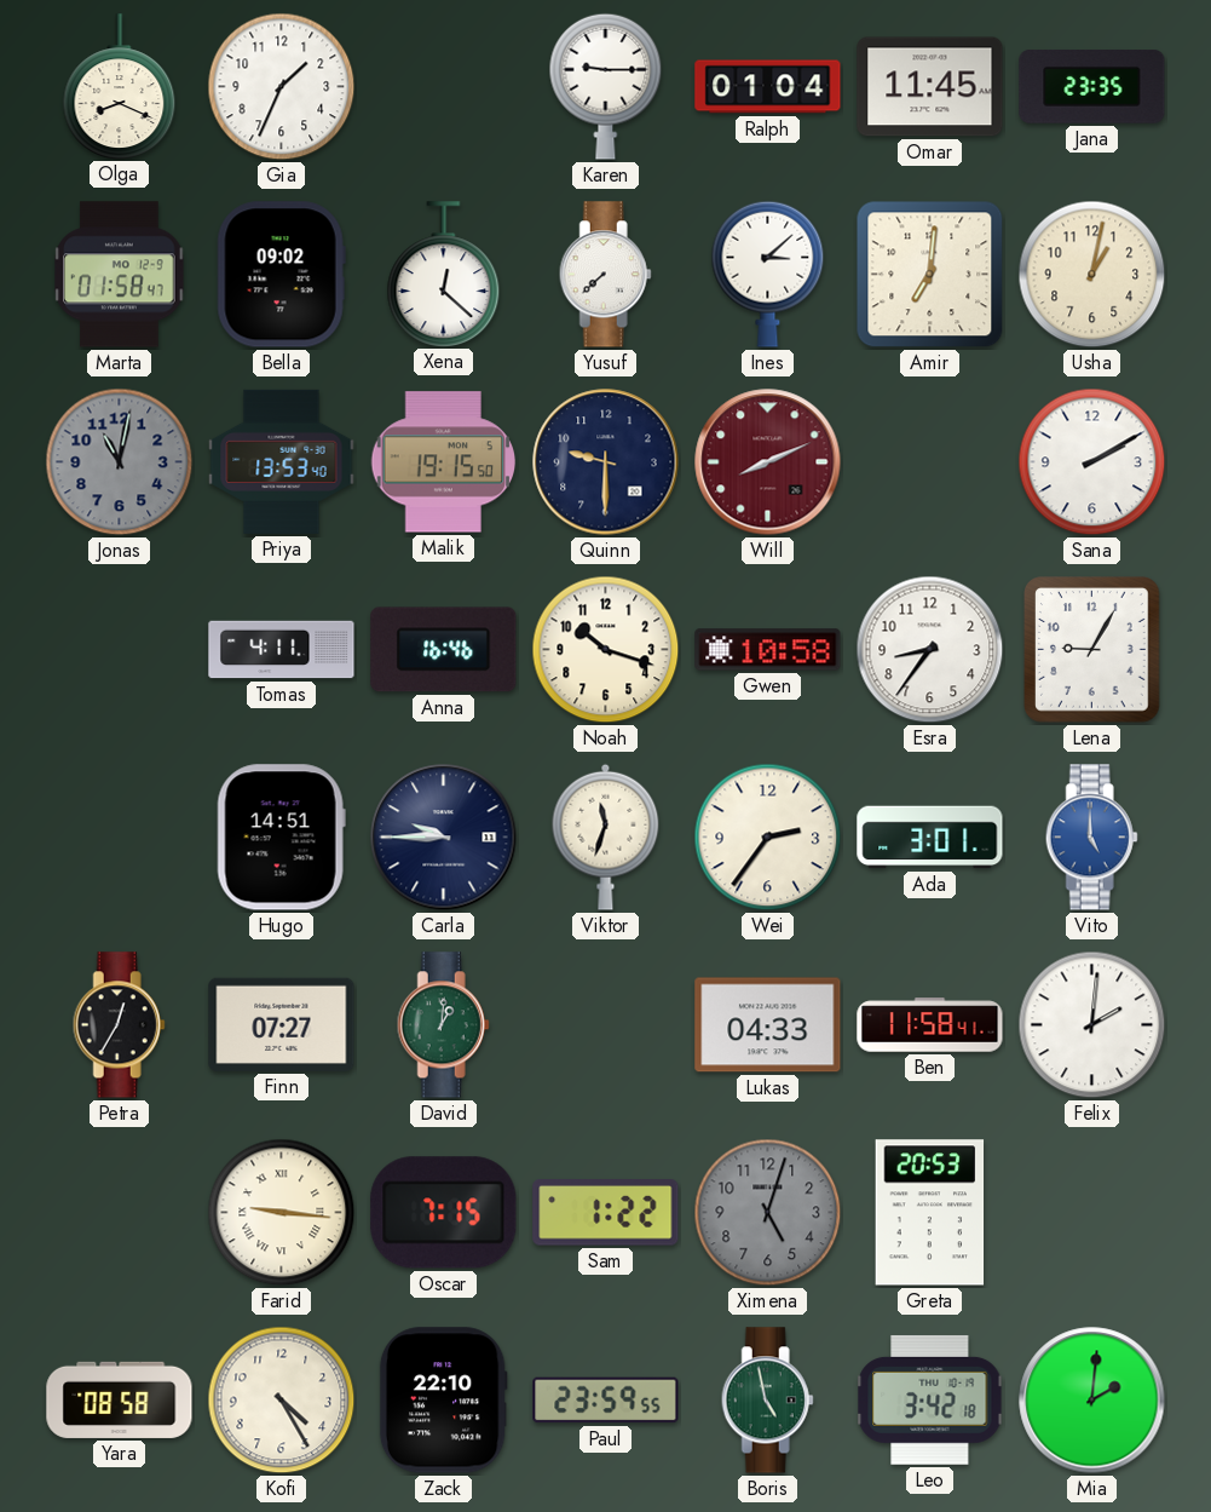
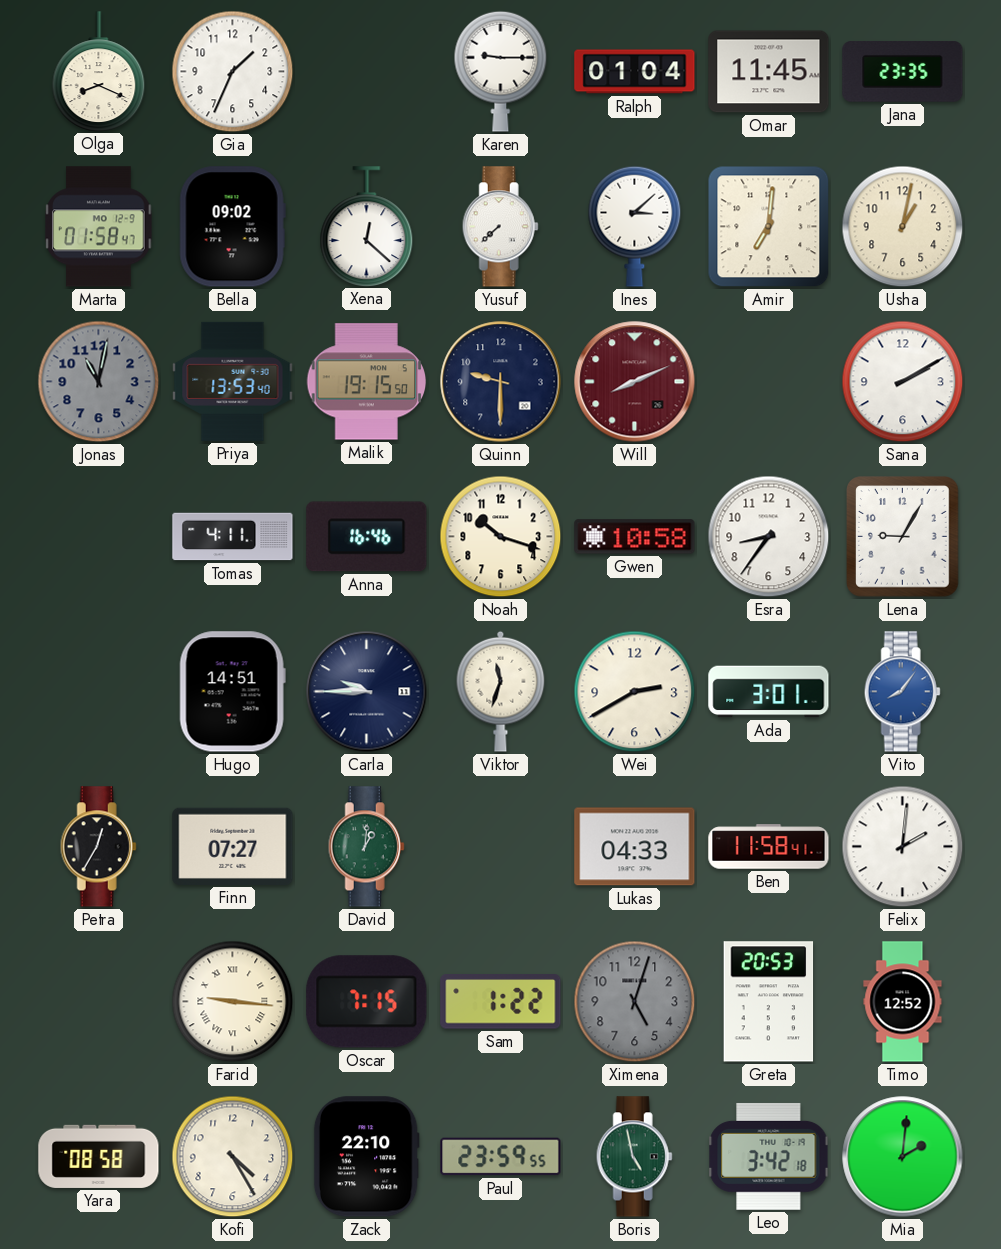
Wei: 2:36 -> 2:40 (635, 692)
Vito: 5:00 -> 8:06 (902, 692)
Timo: none -> 12:52 (903, 1002)
